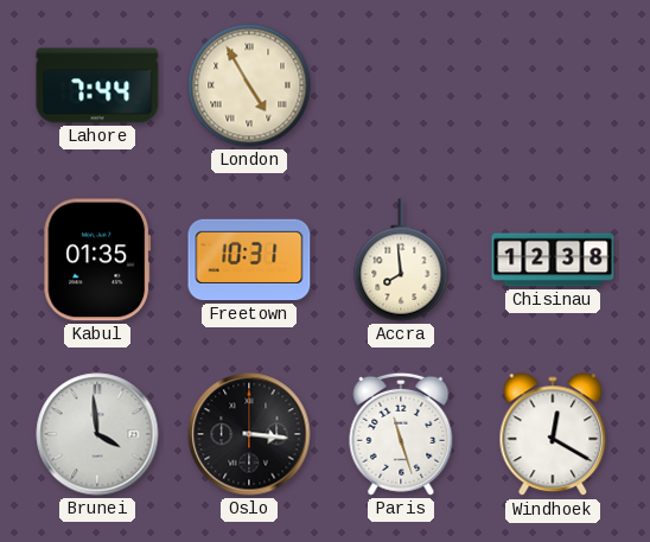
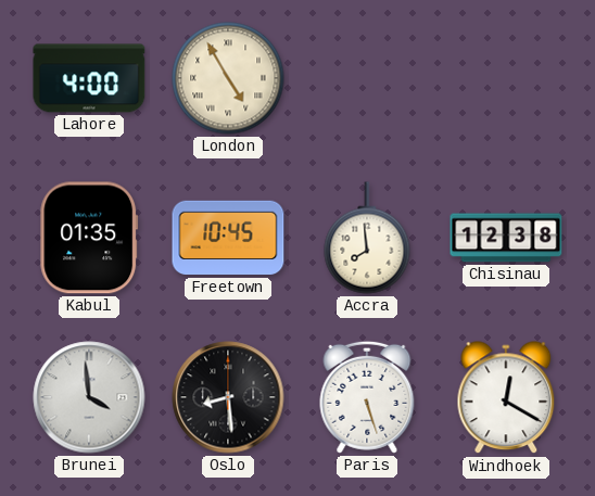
Lahore: 7:44 -> 4:00 (89, 78)
Freetown: 10:31 -> 10:45 (228, 238)
Oslo: 3:16 -> 8:29 (228, 397)
Paris: 11:27 -> 5:27 (367, 397)
